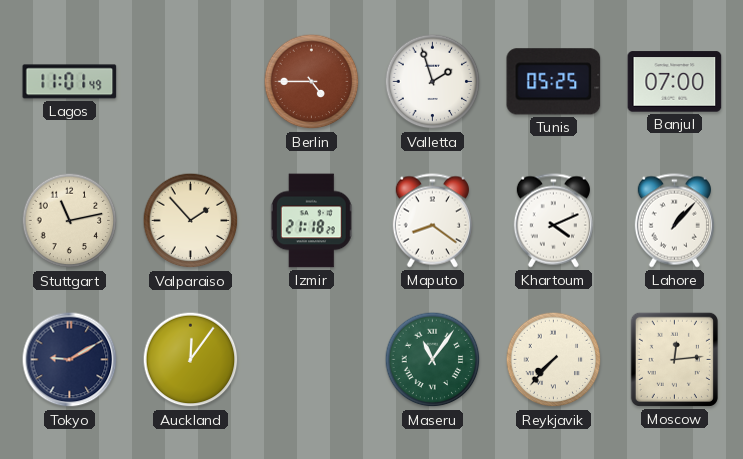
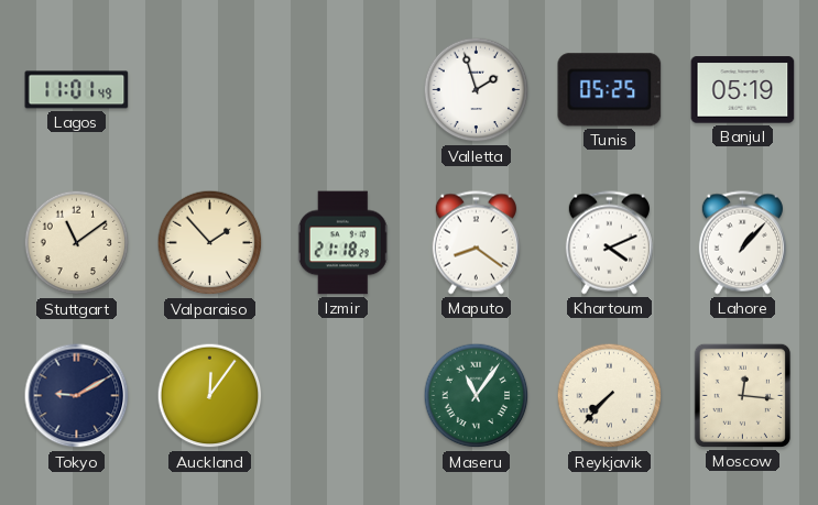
Berlin: 4:45 -> none (312, 82)
Banjul: 07:00 -> 05:19 (743, 90)
Stuttgart: 11:13 -> 11:09 (77, 243)
Moscow: 12:14 -> 12:16 (742, 395)
